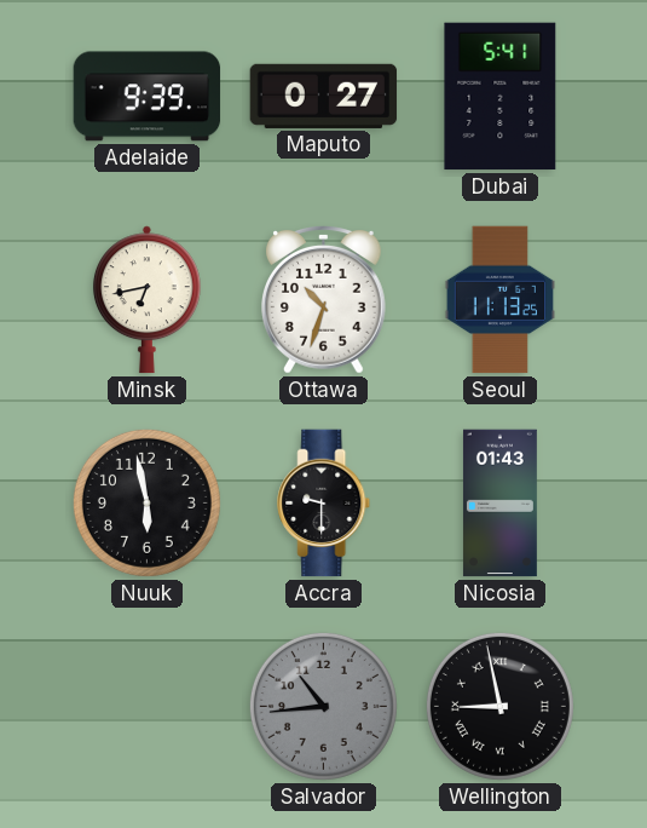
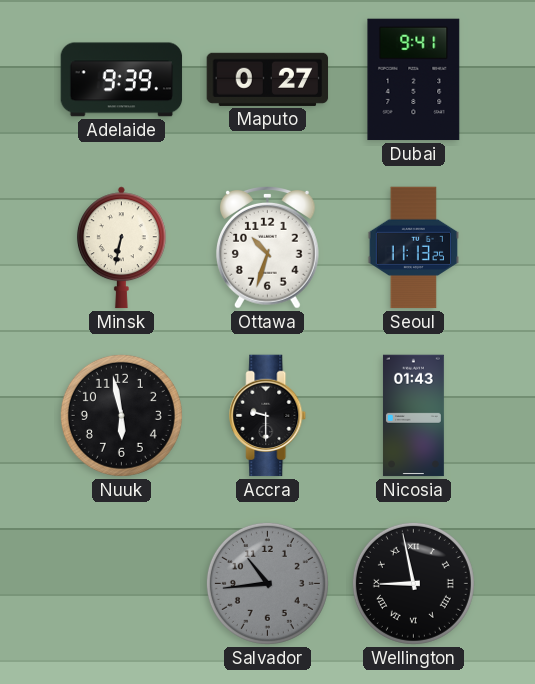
Dubai: 5:41 -> 9:41 (414, 80)
Minsk: 6:43 -> 6:32 (121, 248)
